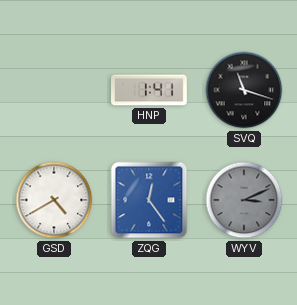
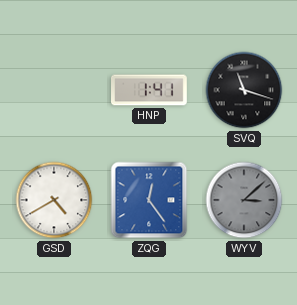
WYV: 3:11 -> 3:08 (244, 200)
